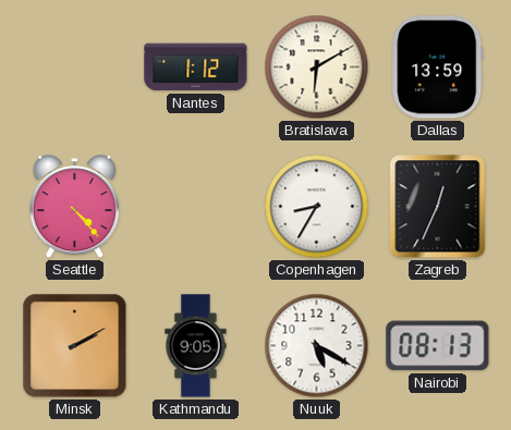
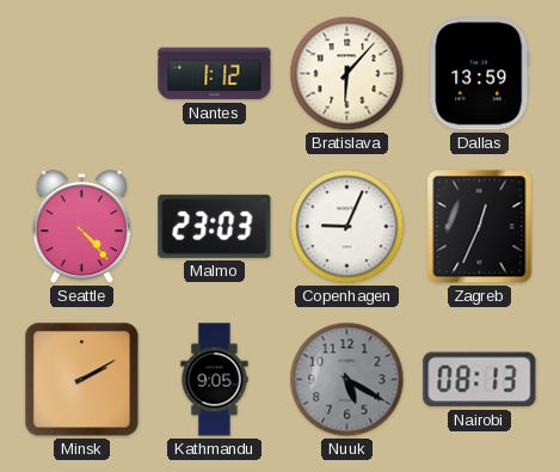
Bratislava: 6:10 -> 6:07 (347, 74)
Malmo: none -> 23:03 (215, 226)
Copenhagen: 8:35 -> 9:04 (347, 227)
Nuuk dial: white -> grey (347, 380)
